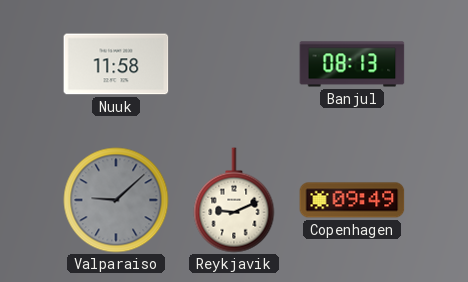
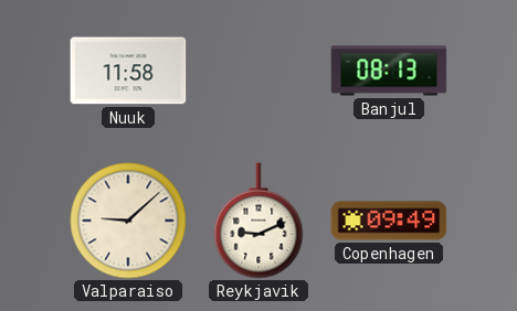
Valparaiso dial: grey -> cream (128, 221)
